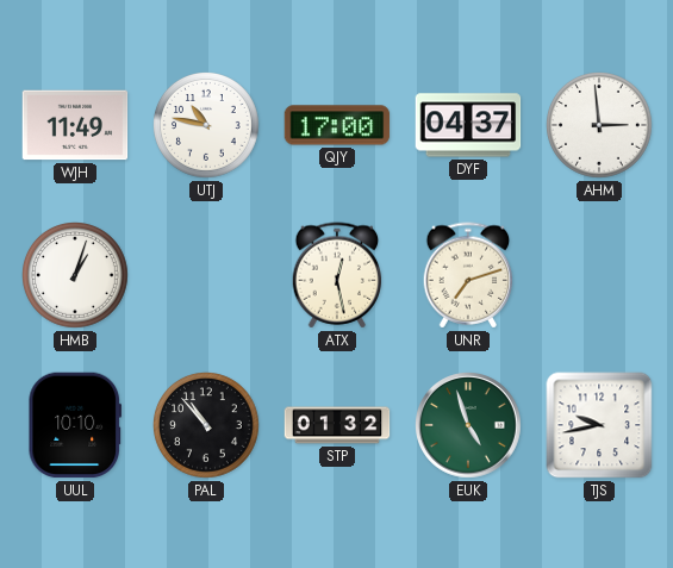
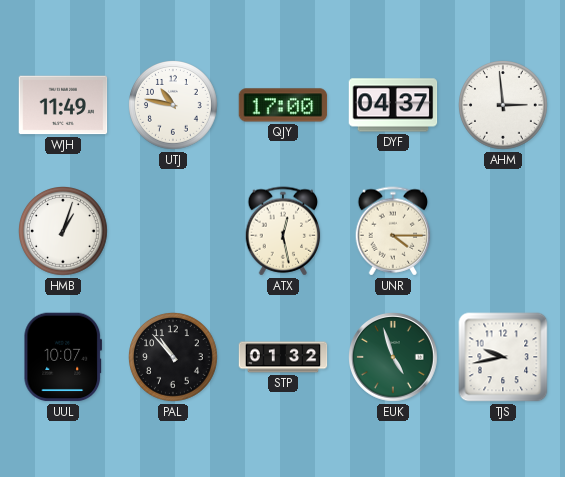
UNR: 7:12 -> 4:15 (393, 231)
UUL: 10:10 -> 10:07 (62, 357)
